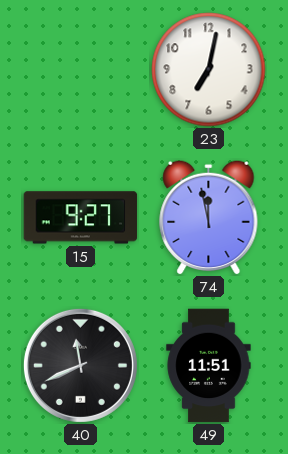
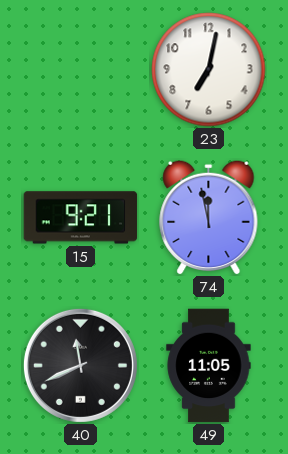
15: 9:27 -> 9:21 (81, 218)
49: 11:51 -> 11:05 (209, 366)
